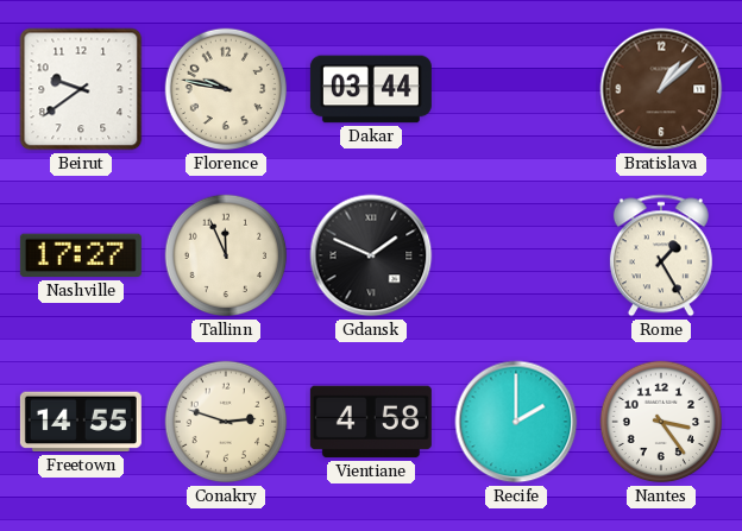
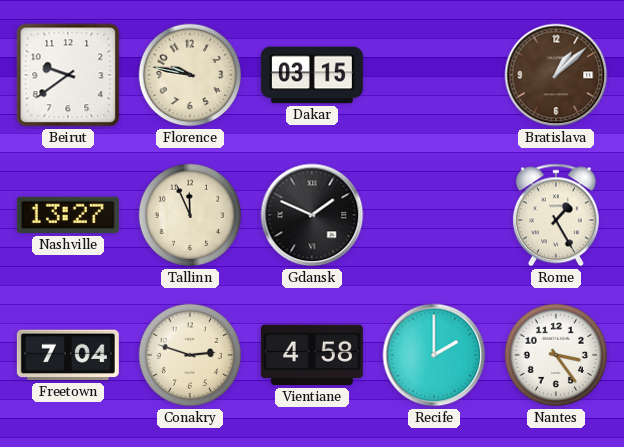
Dakar: 03:44 -> 03:15 (312, 75)
Nashville: 17:27 -> 13:27 (68, 215)
Freetown: 14:55 -> 7:04 (68, 355)
